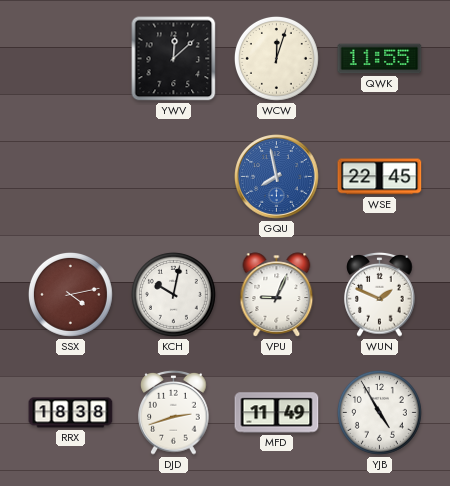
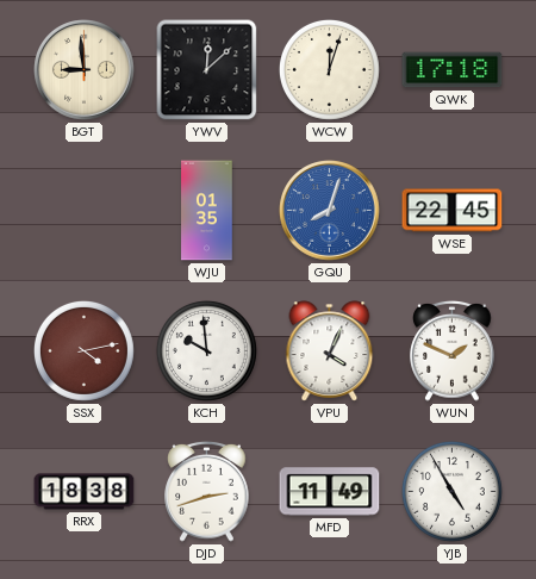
BGT: none -> 8:59 (85, 70)
QWK: 11:55 -> 17:18 (453, 70)
WJU: none -> 01:35 (207, 211)
GQU: 7:58 -> 8:03 (330, 211)
KCH: 10:02 -> 9:59 (206, 350)
VPU: 9:04 -> 4:04 (330, 351)
